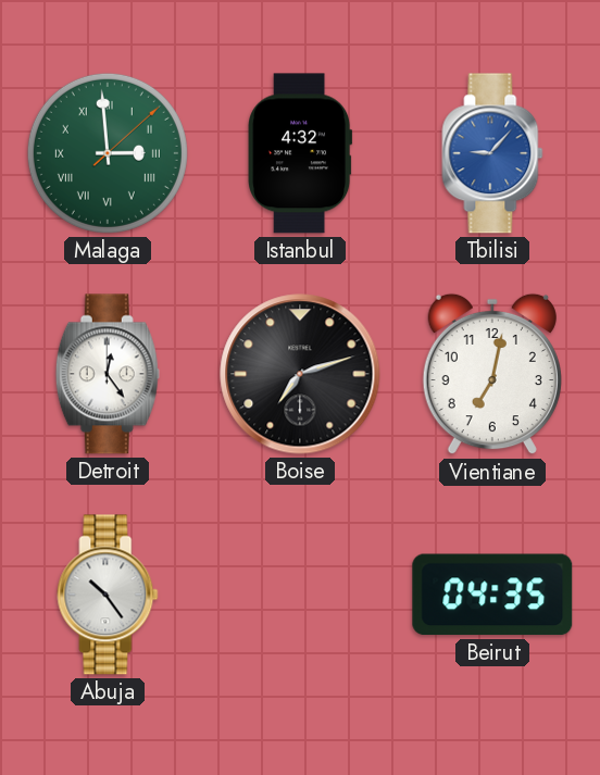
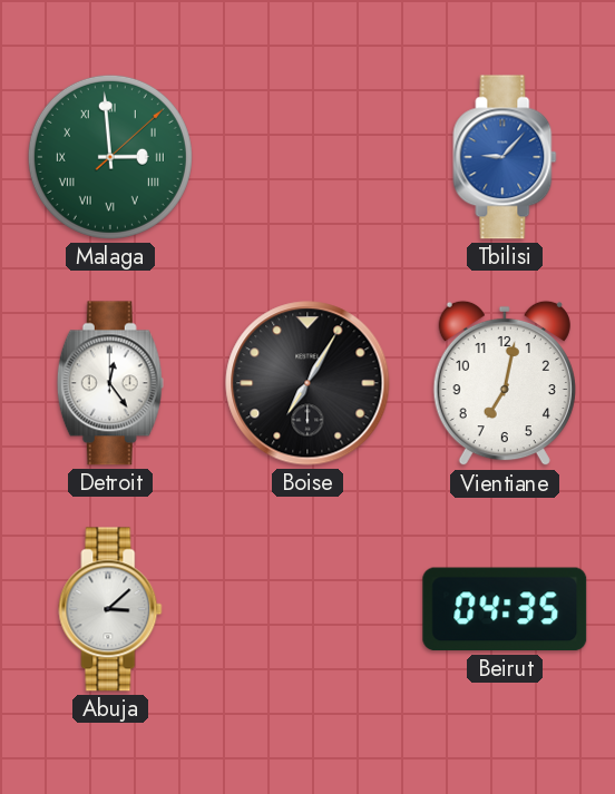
Istanbul: 4:32 -> none (300, 153)
Boise: 7:12 -> 7:05 (307, 383)
Abuja: 10:24 -> 3:08 (110, 609)
